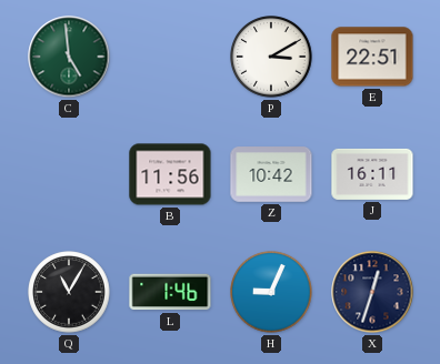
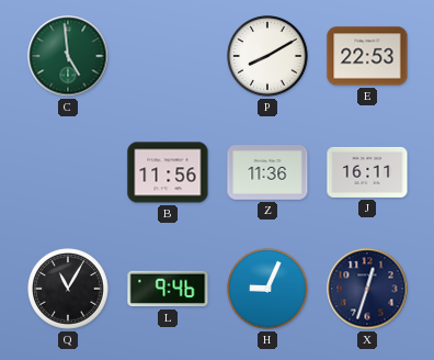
P: 3:10 -> 8:10 (267, 56)
E: 22:51 -> 22:53 (367, 56)
Z: 10:42 -> 11:36 (267, 172)
L: 1:46 -> 9:46 (168, 289)
